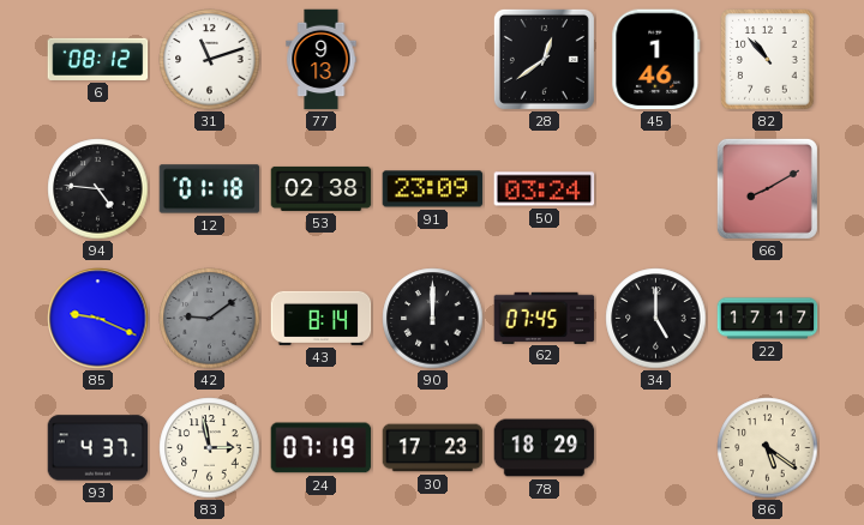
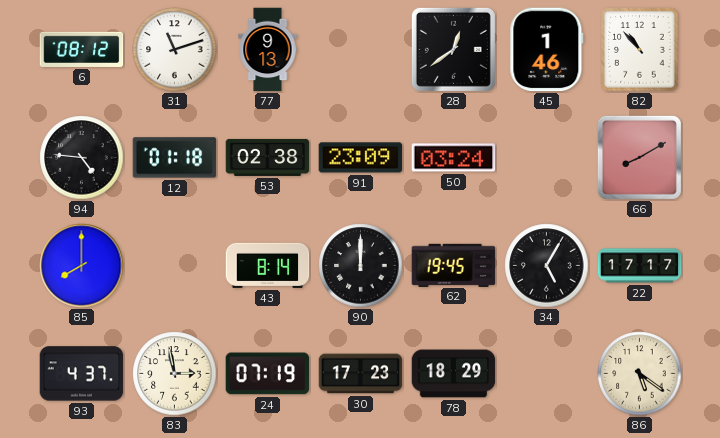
85: 9:19 -> 8:00 (82, 266)
42: 9:09 -> none (210, 319)
62: 07:45 -> 19:45 (454, 265)
34: 5:00 -> 5:05 (547, 266)
